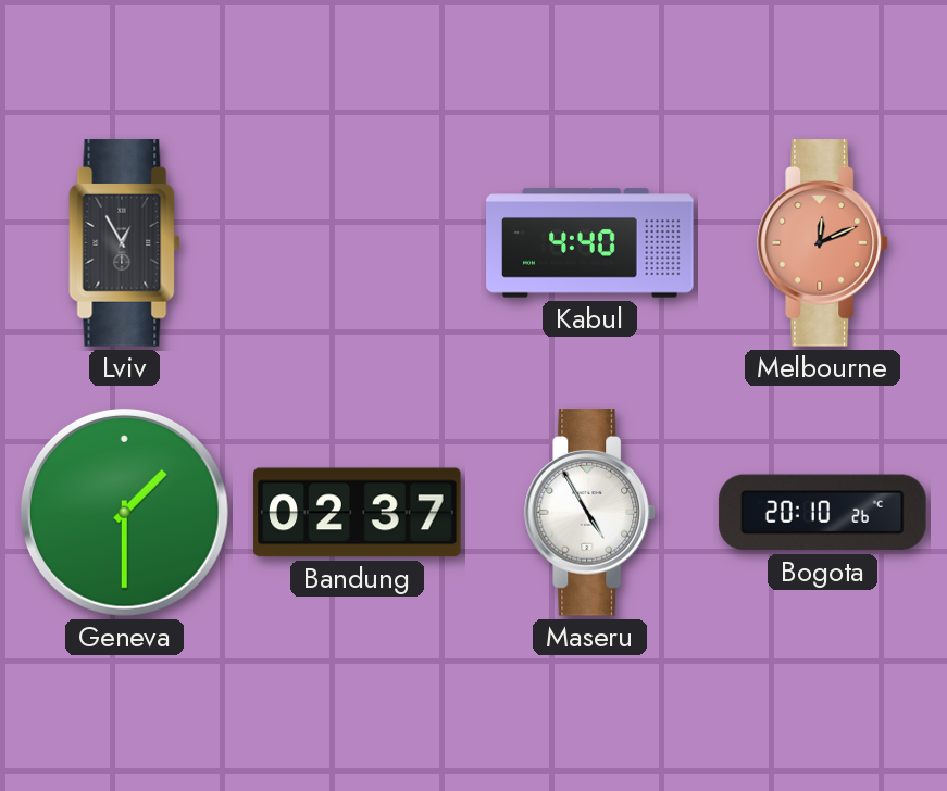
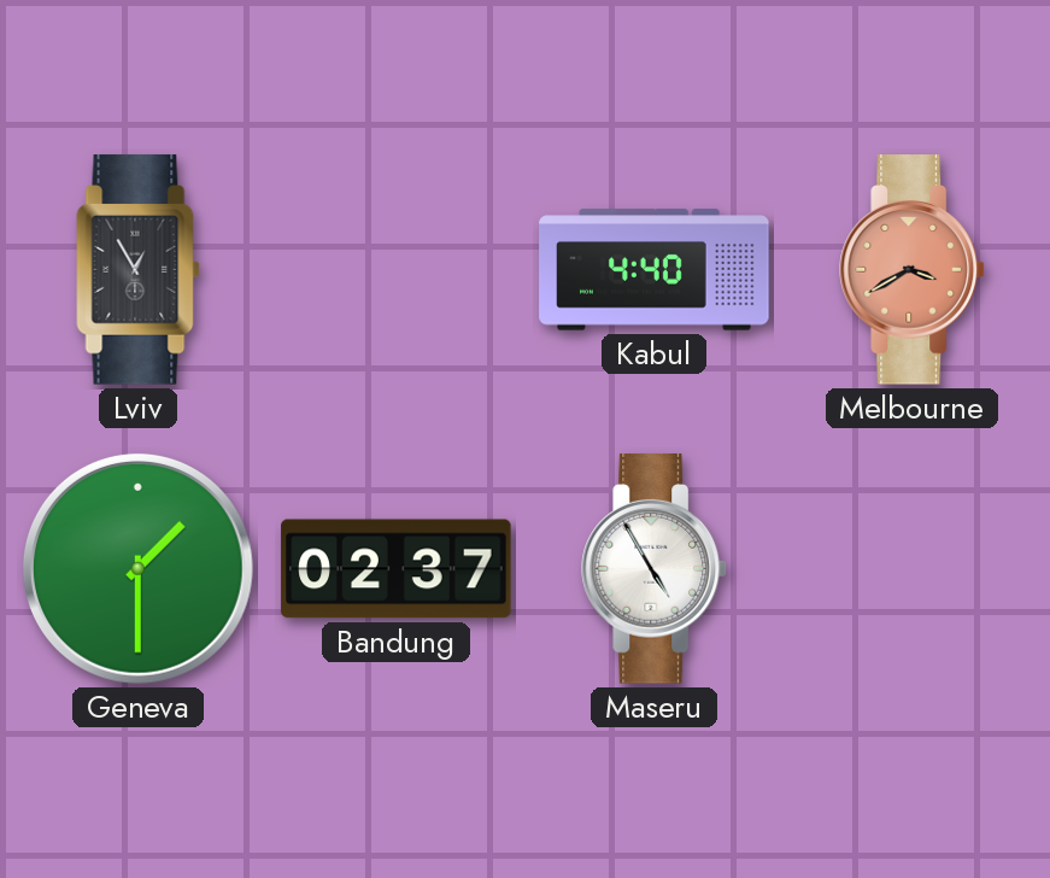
Melbourne: 12:11 -> 3:40 (913, 270)
Bogota: 20:10 -> none (823, 513)
